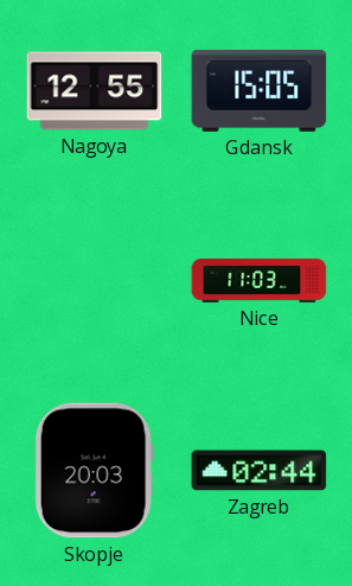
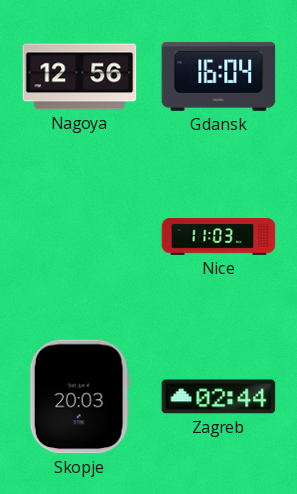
Nagoya: 12:55 -> 12:56 (80, 77)
Gdansk: 15:05 -> 16:04 (219, 76)
